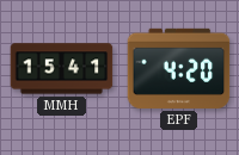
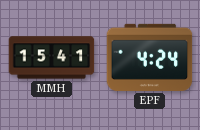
EPF: 4:20 -> 4:24 (150, 57)
